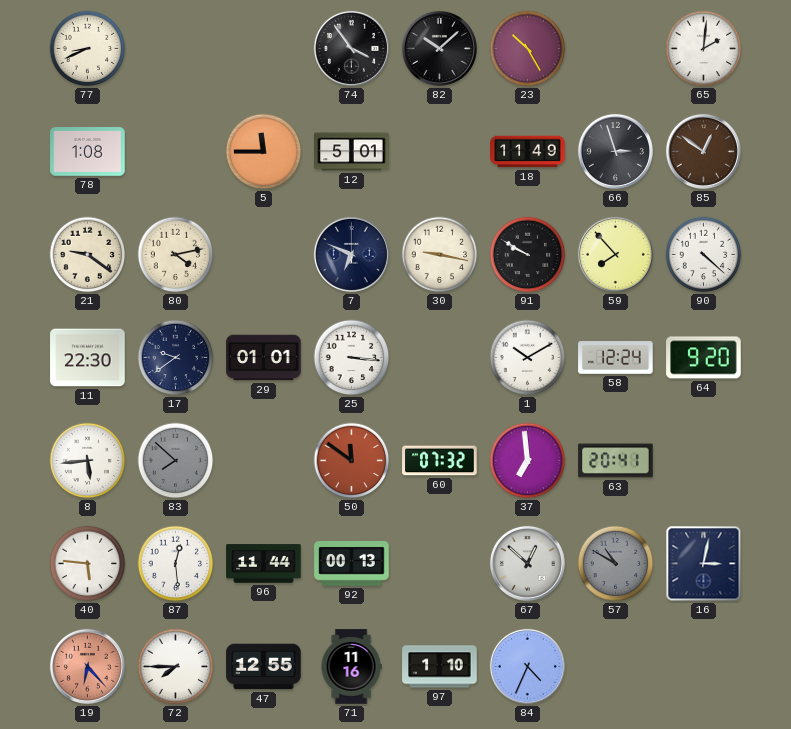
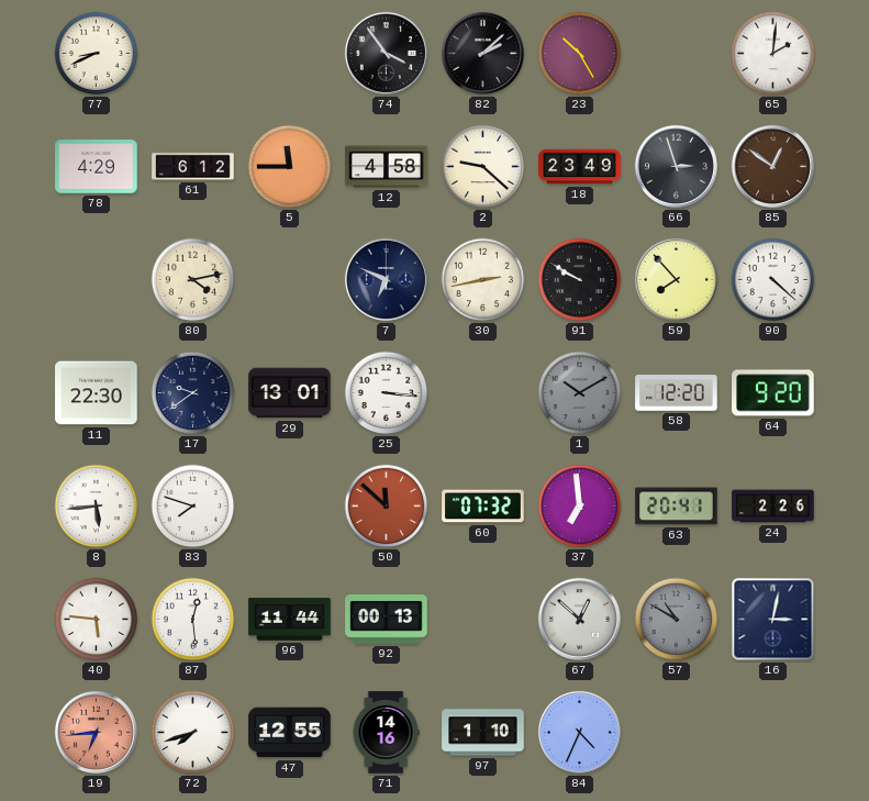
82: 10:08 -> 2:08 (482, 53)
78: 1:08 -> 4:29 (97, 167)
61: none -> 6:12 (193, 167)
12: 5:01 -> 4:58 (387, 167)
2: none -> 9:22 (483, 167)
18: 11:49 -> 23:49 (580, 167)
21: 9:21 -> none (88, 255)
30: 9:17 -> 2:43 (483, 280)
29: 01:01 -> 13:01 (290, 393)
1 dial: white -> grey (580, 393)
58: 12:24 -> 12:20 (677, 393)
83: 7:52 -> 7:48 (193, 507)
83 dial: grey -> white (193, 507)
50: 11:51 -> 11:52 (387, 507)
24: none -> 2:26 (773, 507)
19: 6:23 -> 6:44 (96, 732)
72: 7:45 -> 7:42 (193, 733)
71: 11:16 -> 14:16 (386, 733)
